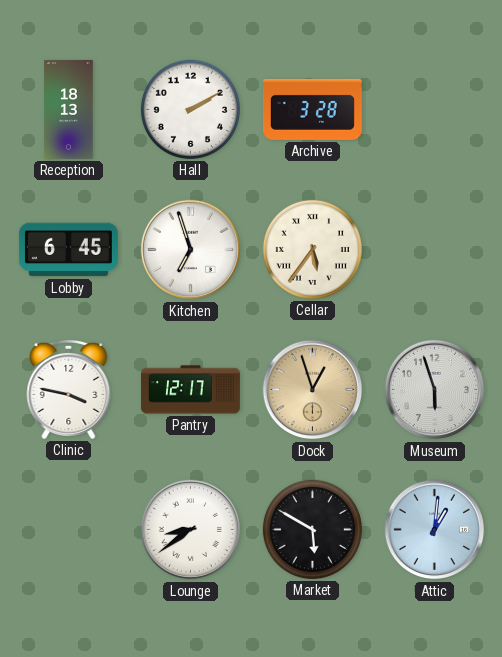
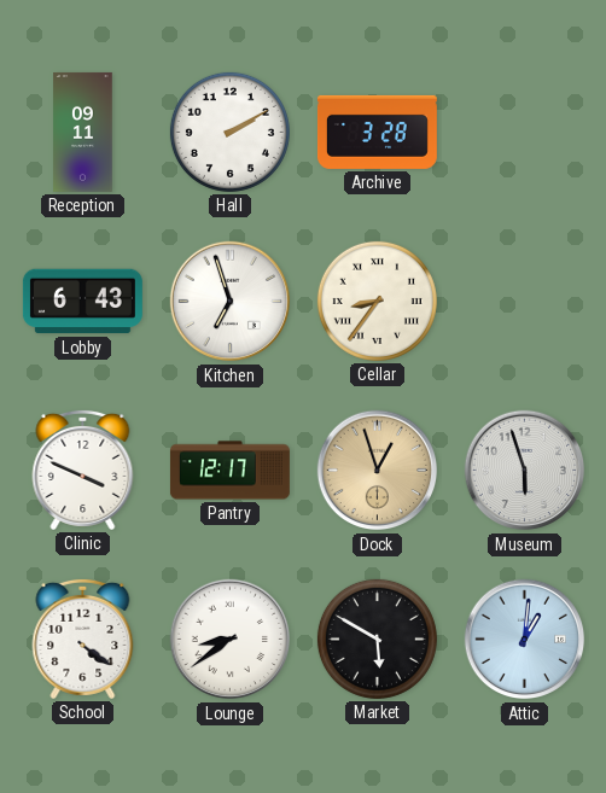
Reception: 18:13 -> 09:11 (83, 132)
Lobby: 6:45 -> 6:43 (82, 302)
Cellar: 5:36 -> 8:36 (377, 301)
Clinic: 3:47 -> 3:49 (83, 470)
School: none -> 4:21 (83, 639)
